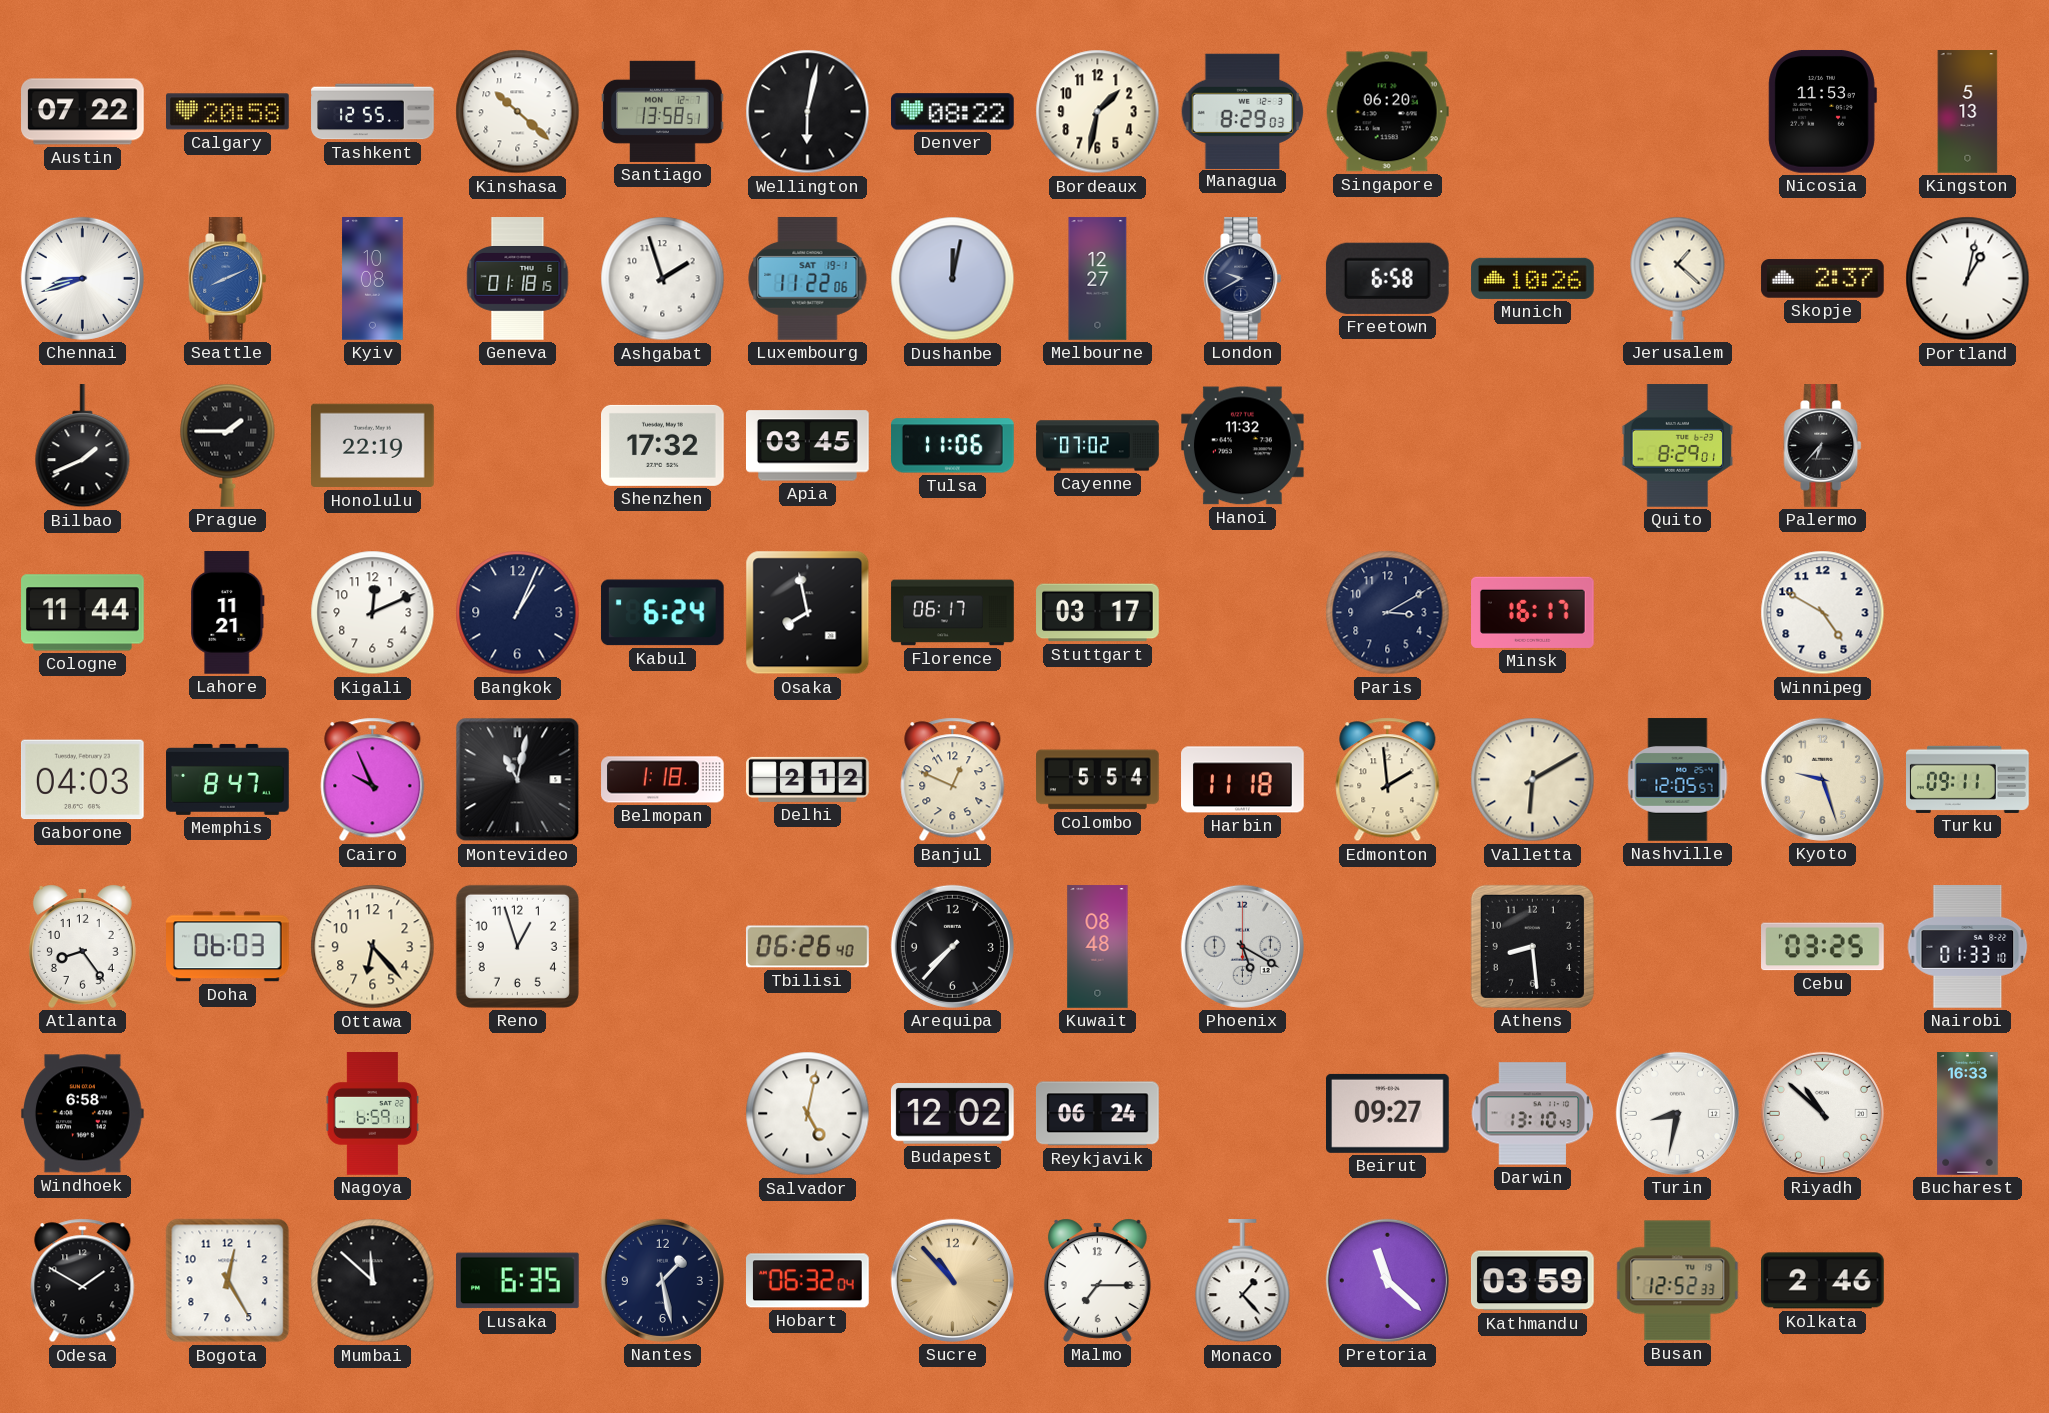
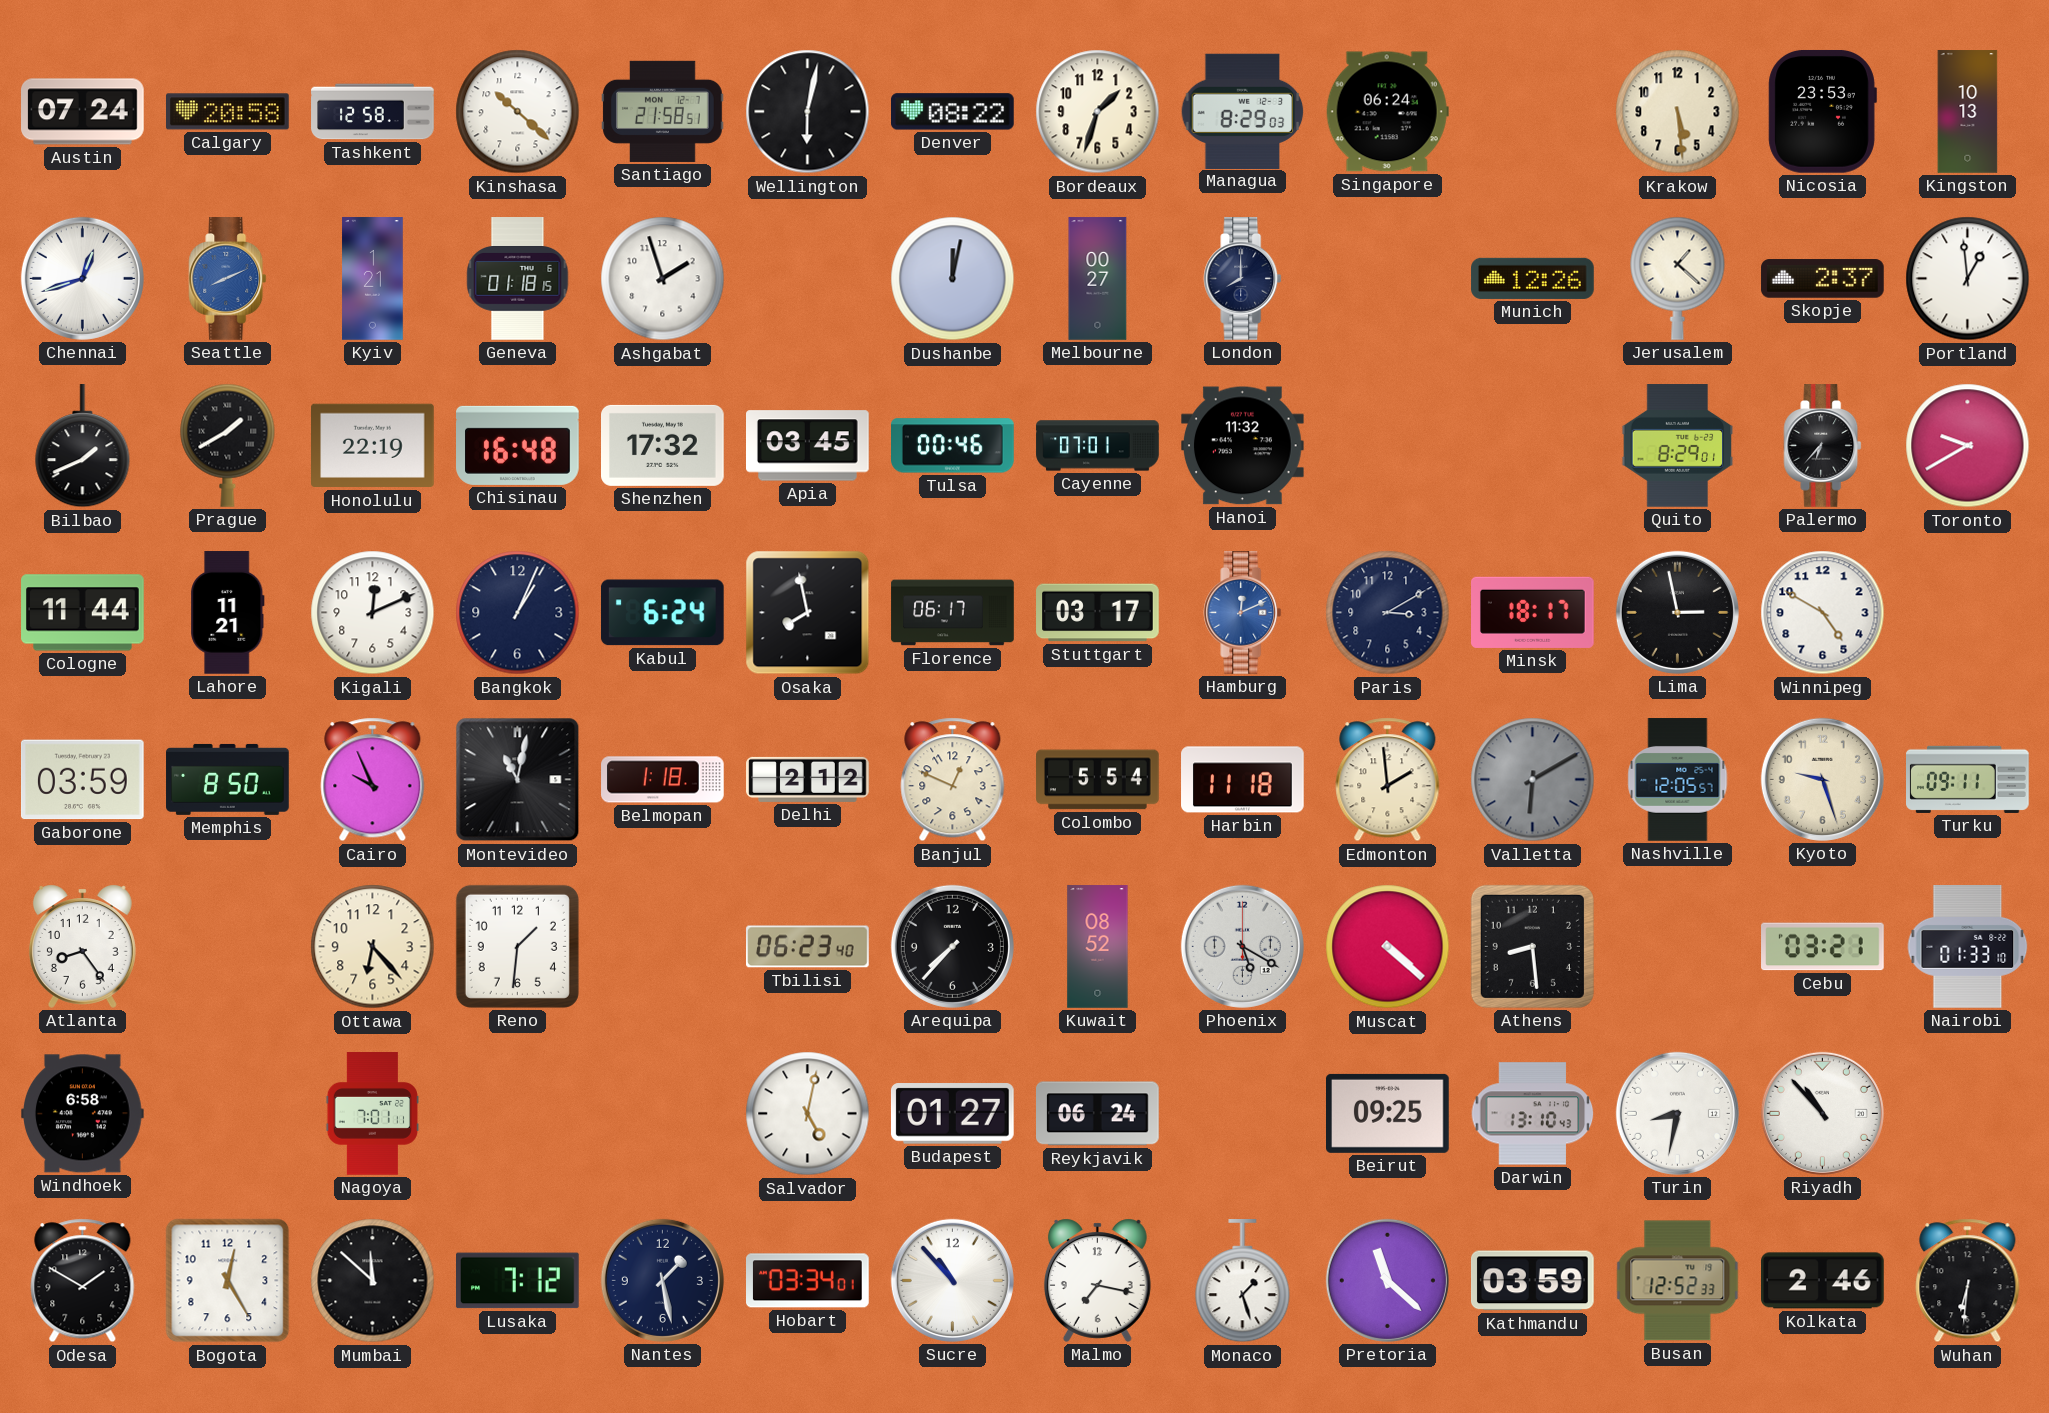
Austin: 07:22 -> 07:24 (83, 112)
Tashkent: 12:55 -> 12:58 (373, 112)
Santiago: 13:58 -> 21:58 (663, 111)
Bordeaux: 1:32 -> 1:33 (1098, 112)
Singapore: 06:20 -> 06:24 (1387, 112)
Krakow: none -> 5:29 (1678, 112)
Nicosia: 11:53 -> 23:53 (1822, 111)
Kingston: 5:13 -> 10:13 (1968, 112)
Chennai: 8:42 -> 12:42 (82, 278)
Kyiv: 10:08 -> 1:21 (373, 279)
Luxembourg: 11:22 -> none (808, 279)
Melbourne: 12:27 -> 00:27 (1098, 279)
London: 9:40 -> 8:00 (1243, 279)
Freetown: 6:58 -> none (1387, 278)
Munich: 10:26 -> 12:26 (1533, 278)
Portland: 1:02 -> 12:59 (1968, 279)
Prague: 1:45 -> 1:40 (228, 445)
Chisinau: none -> 16:48 (518, 445)
Tulsa: 11:06 -> 00:46 (953, 446)
Cayenne: 07:02 -> 07:01 (1098, 446)
Toronto: none -> 9:40 (1968, 446)
Hamburg: none -> 12:11 (1243, 613)
Minsk: 16:17 -> 18:17 (1533, 612)
Lima: none -> 2:58 (1677, 612)
Gaborone: 04:03 -> 03:59 (83, 780)
Memphis: 8:47 -> 8:50 (228, 779)
Valletta dial: cream -> grey (1533, 780)
Doha: 06:03 -> none (228, 947)
Reno: 12:57 -> 1:31 (517, 946)
Tbilisi: 06:26 -> 06:23 (808, 947)
Kuwait: 08:48 -> 08:52 (1098, 947)
Muscat: none -> 4:22 (1388, 947)
Cebu: 03:25 -> 03:21 (1823, 947)
Nagoya: 6:59 -> 7:01 (372, 1114)
Budapest: 12:02 -> 01:27 (952, 1114)
Beirut: 09:27 -> 09:25 (1388, 1113)
Riyadh: 10:52 -> 10:53 (1822, 1113)
Bucharest: 16:33 -> none (1968, 1114)
Lusaka: 6:35 -> 7:12 (518, 1281)
Hobart: 06:32 -> 03:34 (808, 1281)
Sucre dial: champagne -> white (952, 1280)
Malmo: 7:15 -> 7:17 (1097, 1280)
Monaco: 1:23 -> 1:27 (1243, 1281)
Wuhan: none -> 6:31 (1968, 1281)
